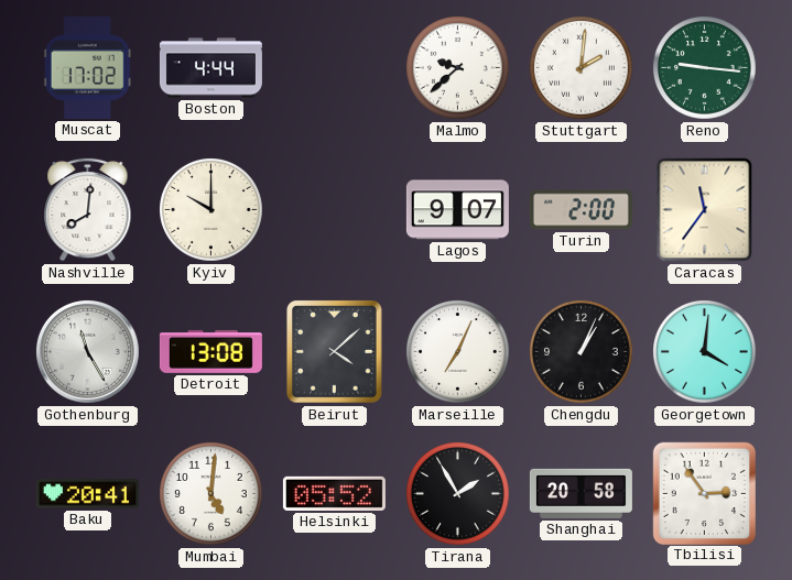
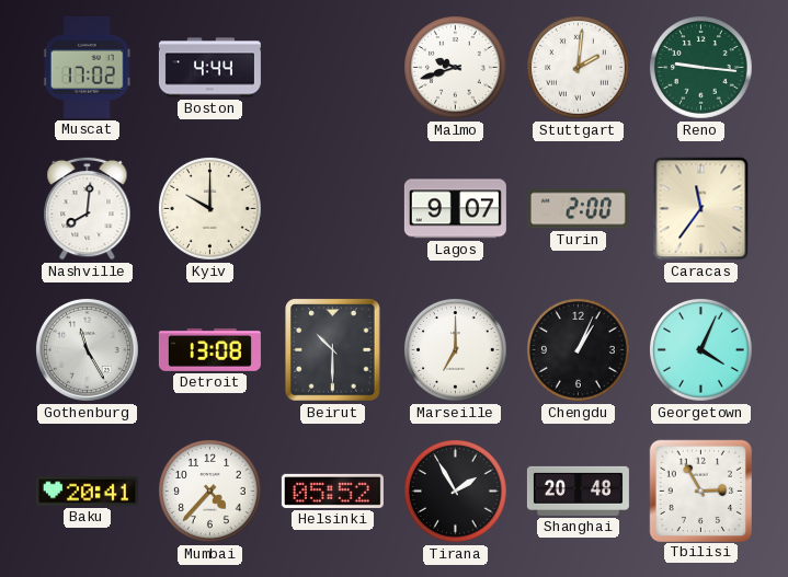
Malmo: 9:38 -> 9:42 (456, 68)
Beirut: 4:08 -> 10:30 (333, 350)
Marseille: 7:04 -> 7:00 (456, 350)
Georgetown: 4:01 -> 4:04 (701, 350)
Mumbai: 5:01 -> 4:37 (210, 492)
Shanghai: 20:58 -> 20:48 (578, 491)
Tbilisi: 2:54 -> 2:55 (700, 491)
